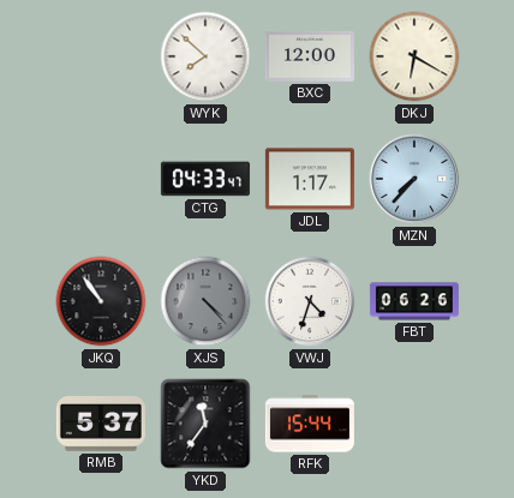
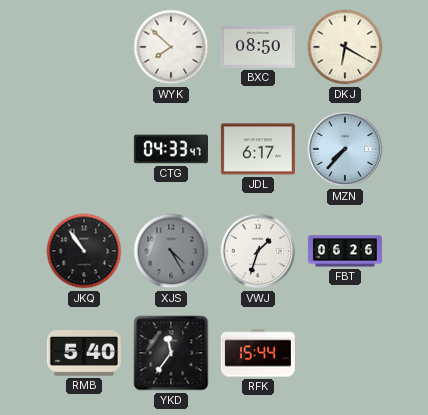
BXC: 12:00 -> 08:50 (258, 47)
JDL: 1:17 -> 6:17 (258, 149)
XJS: 4:23 -> 4:25 (171, 251)
VWJ: 4:33 -> 1:33 (258, 251)
RMB: 5:37 -> 5:40 (84, 353)
